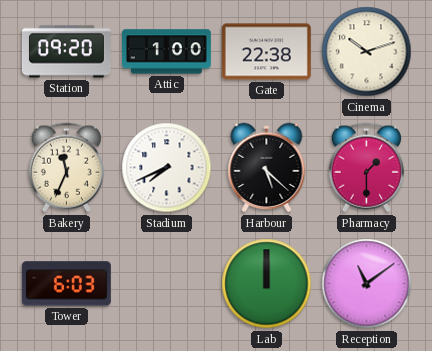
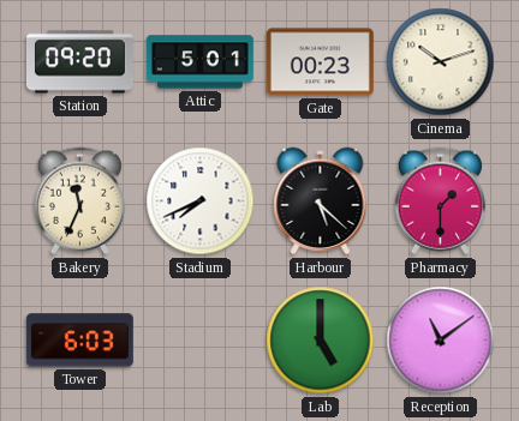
Attic: 1:00 -> 5:01 (199, 62)
Gate: 22:38 -> 00:23 (320, 62)
Lab: 12:00 -> 5:00 (321, 341)
